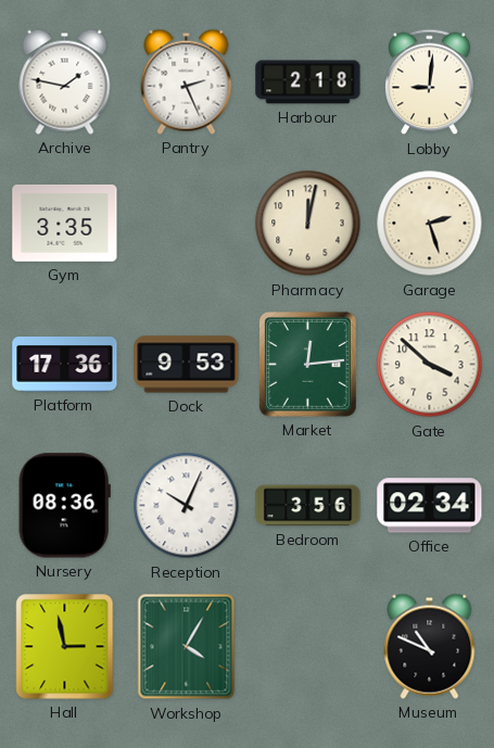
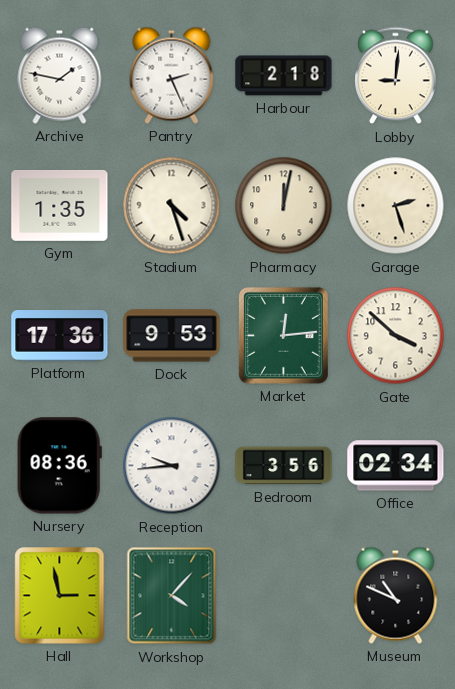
Gym: 3:35 -> 1:35 (60, 205)
Stadium: none -> 4:27 (172, 206)
Reception: 10:04 -> 9:44 (172, 466)
Workshop: 4:05 -> 4:07 (172, 596)
